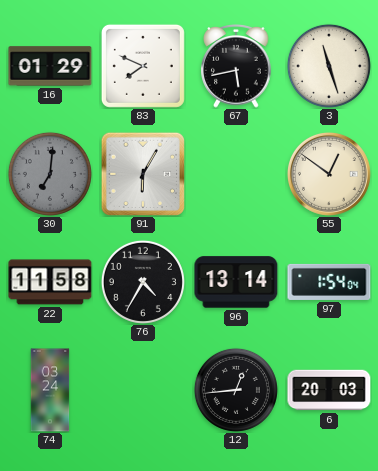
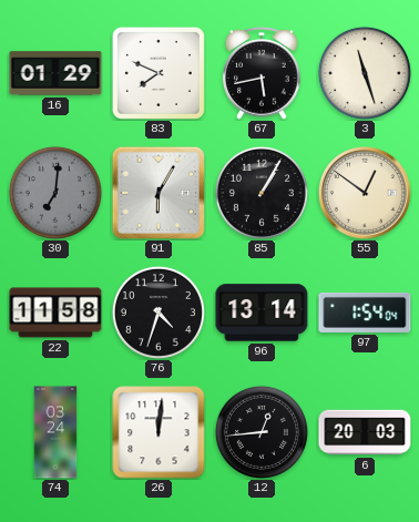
85: none -> 1:05 (262, 193)
76: 4:35 -> 4:33 (159, 313)
26: none -> 12:01 (159, 432)
